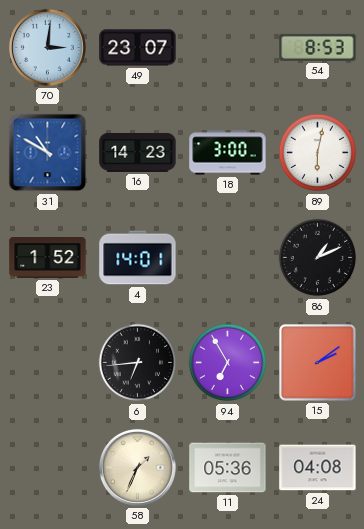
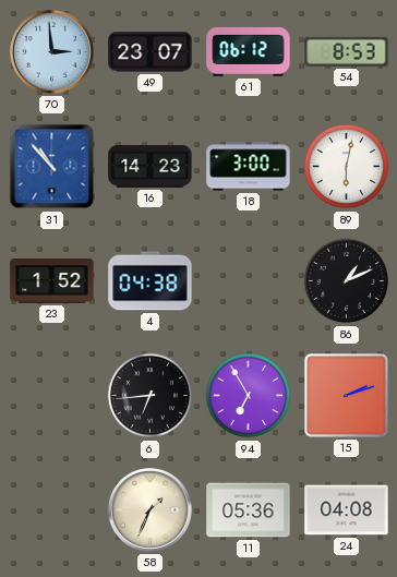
70: 3:01 -> 2:59 (51, 51)
61: none -> 06:12 (249, 51)
31: 10:50 -> 10:53 (52, 167)
4: 14:01 -> 04:38 (151, 281)
15: 2:09 -> 2:12 (347, 396)
